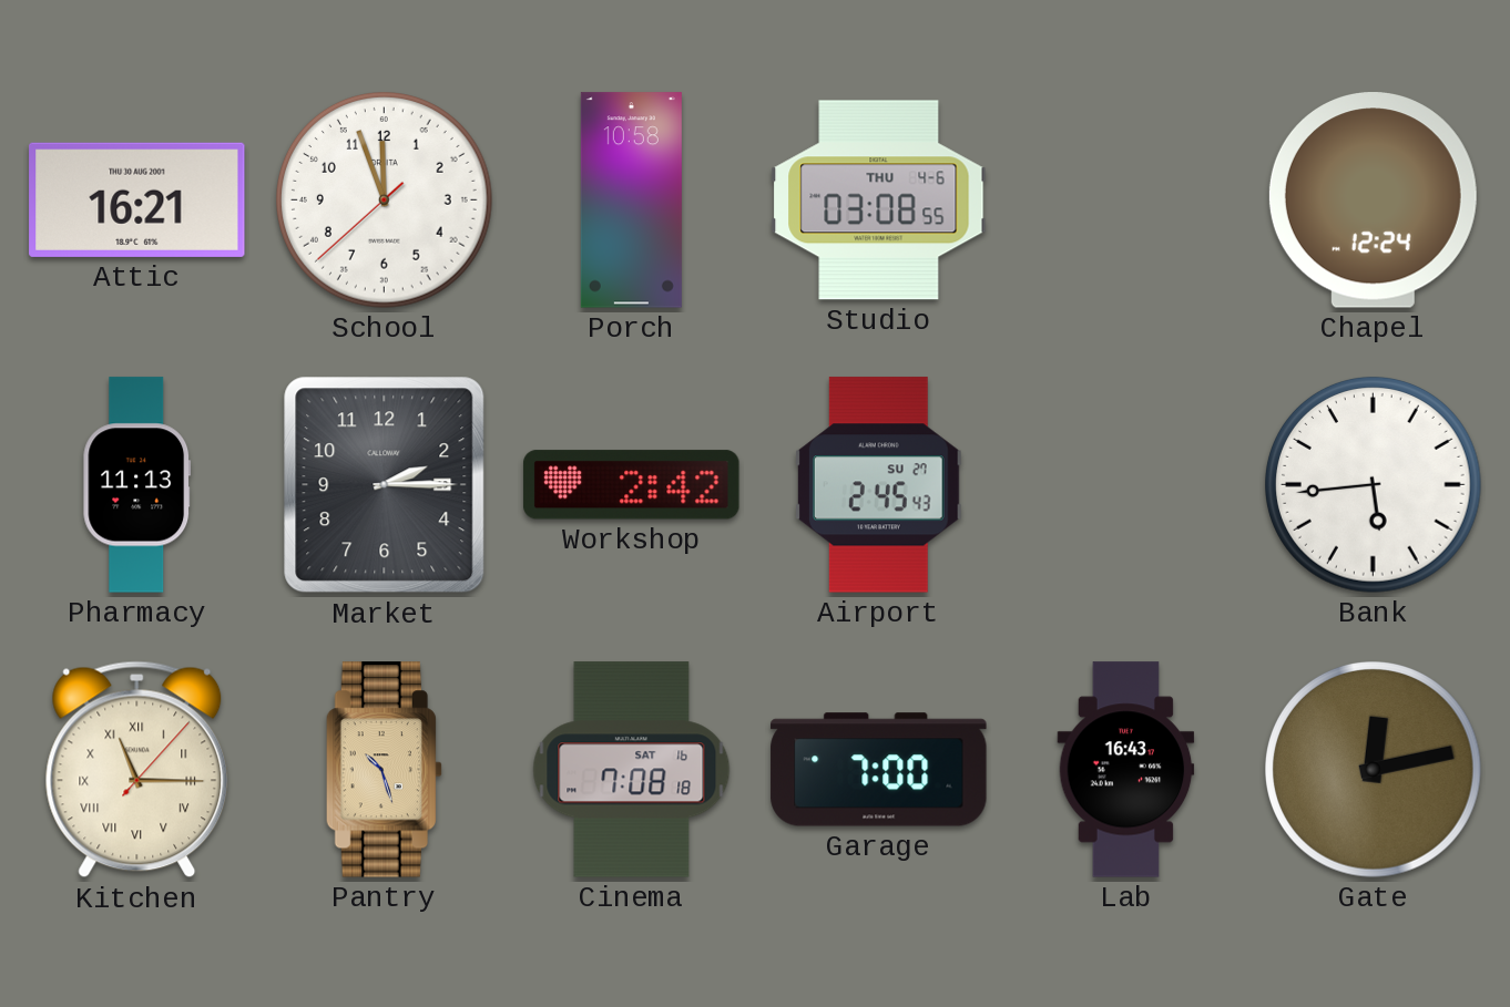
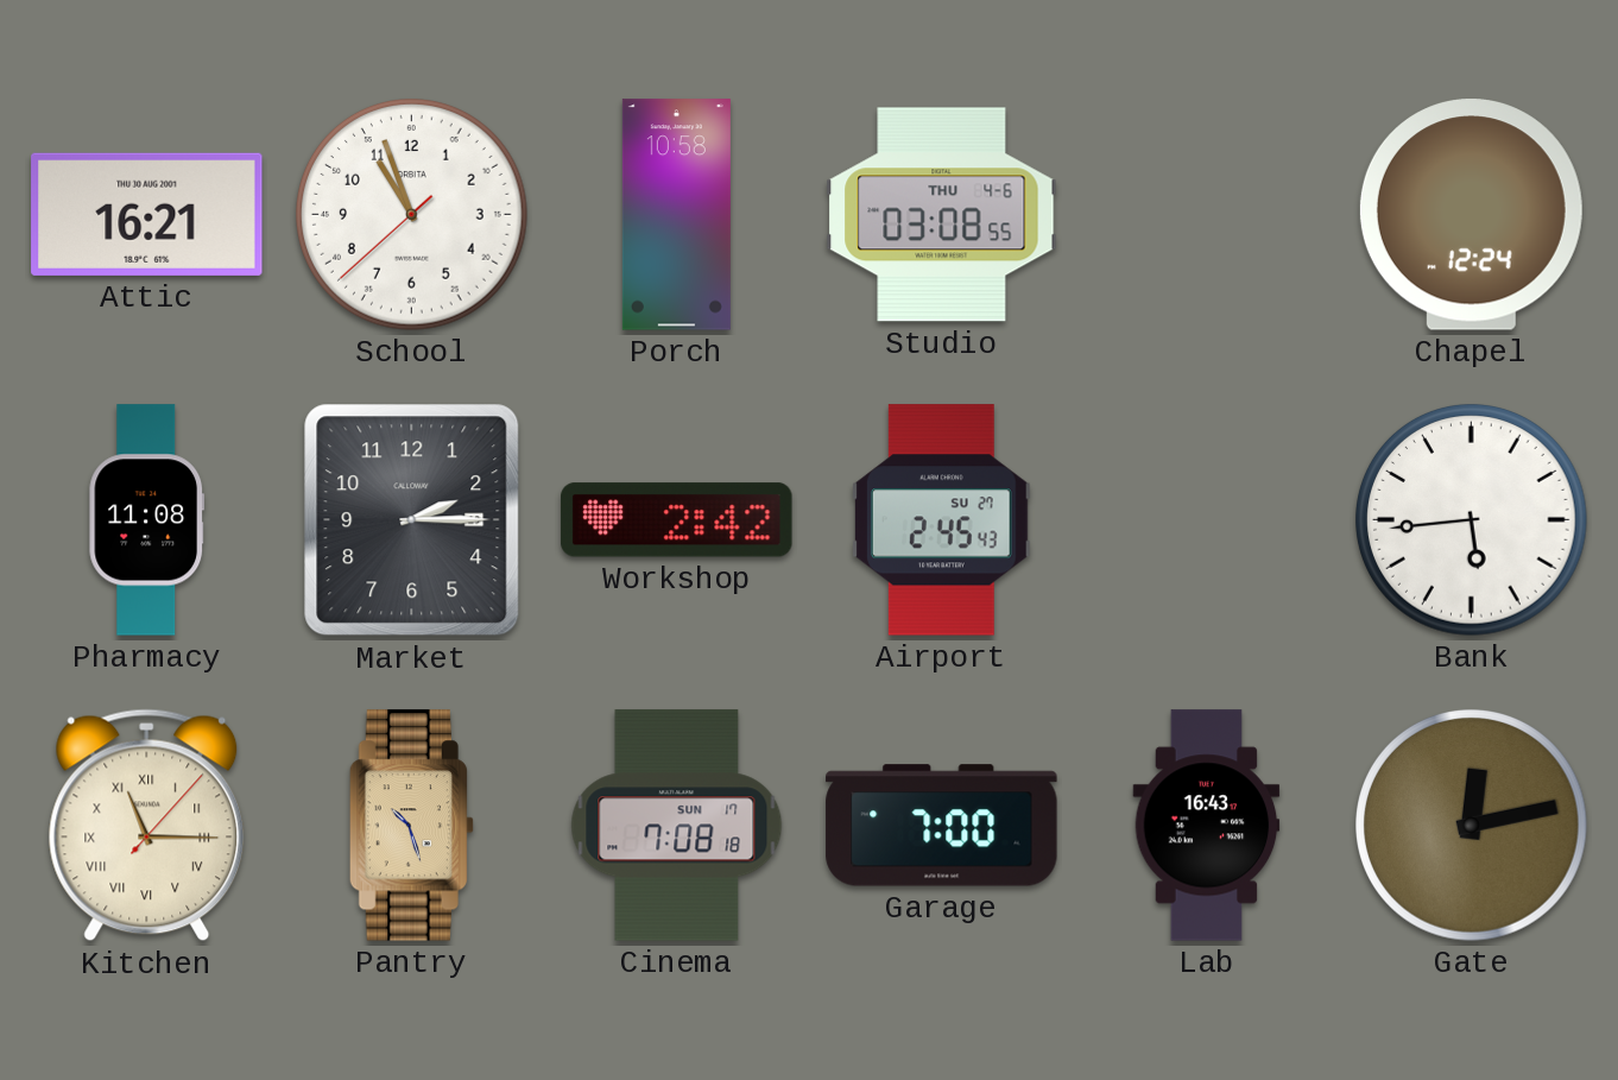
School: 11:56 -> 10:56 (412, 215)
Pharmacy: 11:13 -> 11:08 (147, 520)
Cinema date: SAT 16 -> SUN 17 (677, 826)
